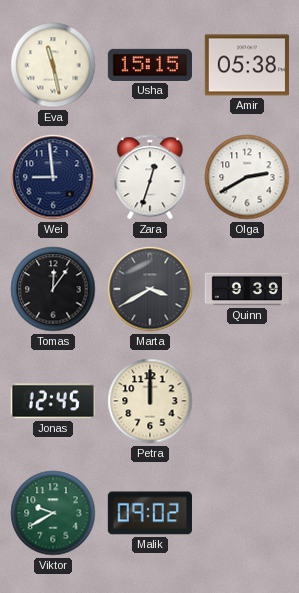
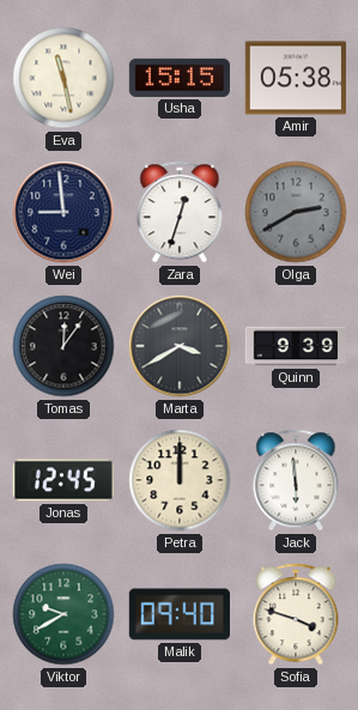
Olga dial: white -> grey (296, 212)
Jack: none -> 5:59 (296, 480)
Malik: 09:02 -> 09:40 (180, 614)
Sofia: none -> 3:48 (296, 614)
